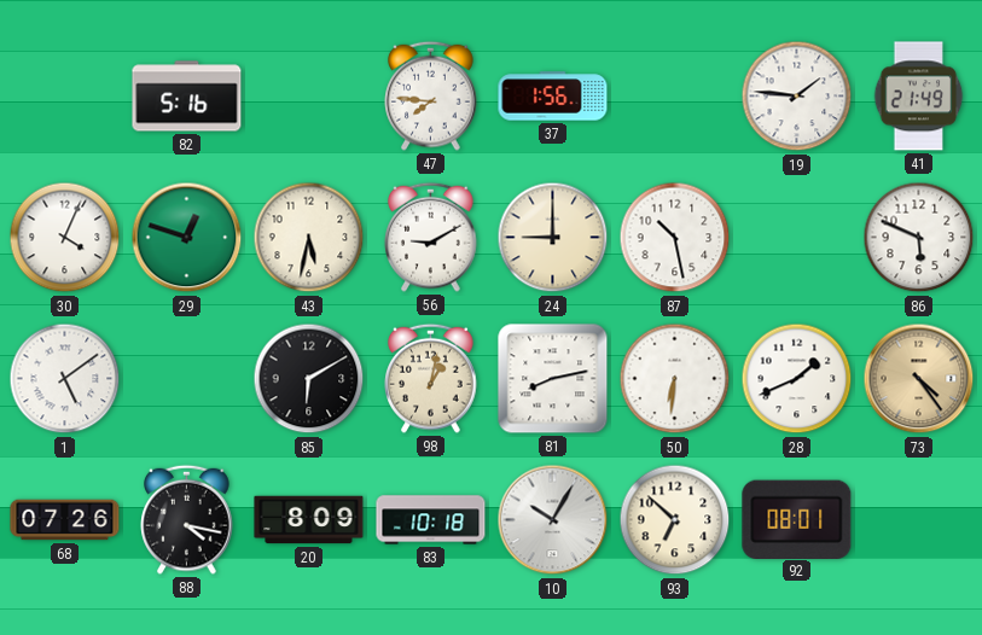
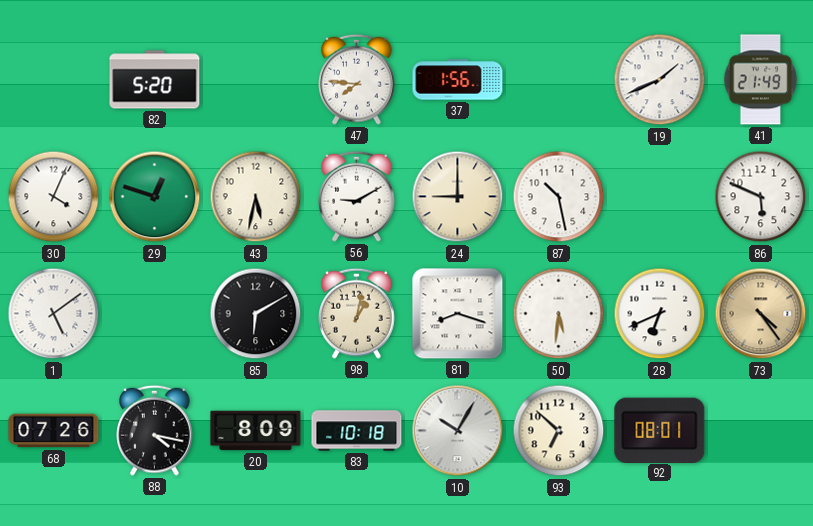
82: 5:16 -> 5:20 (155, 80)
19: 1:46 -> 1:41 (660, 80)
81: 8:13 -> 8:18 (458, 314)
50: 6:31 -> 5:31 (559, 314)
28: 1:41 -> 6:41 (660, 314)
